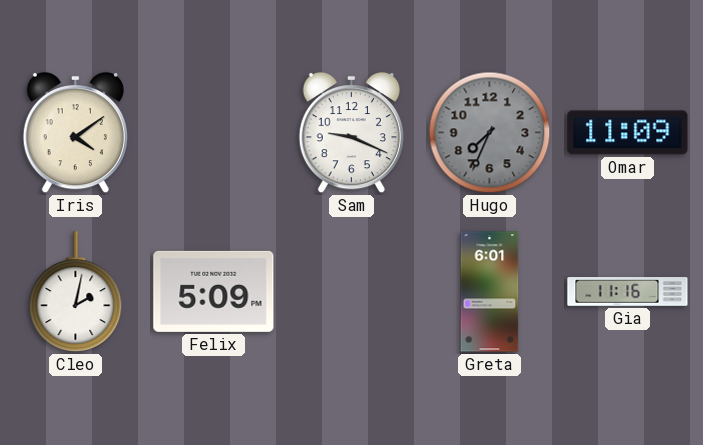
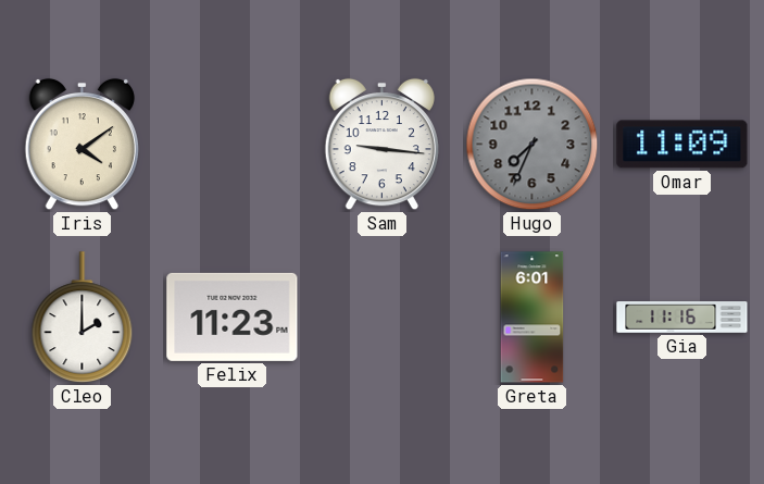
Sam: 9:19 -> 9:16 (381, 145)
Cleo: 2:02 -> 2:00 (83, 318)
Felix: 5:09 -> 11:23 (233, 317)
